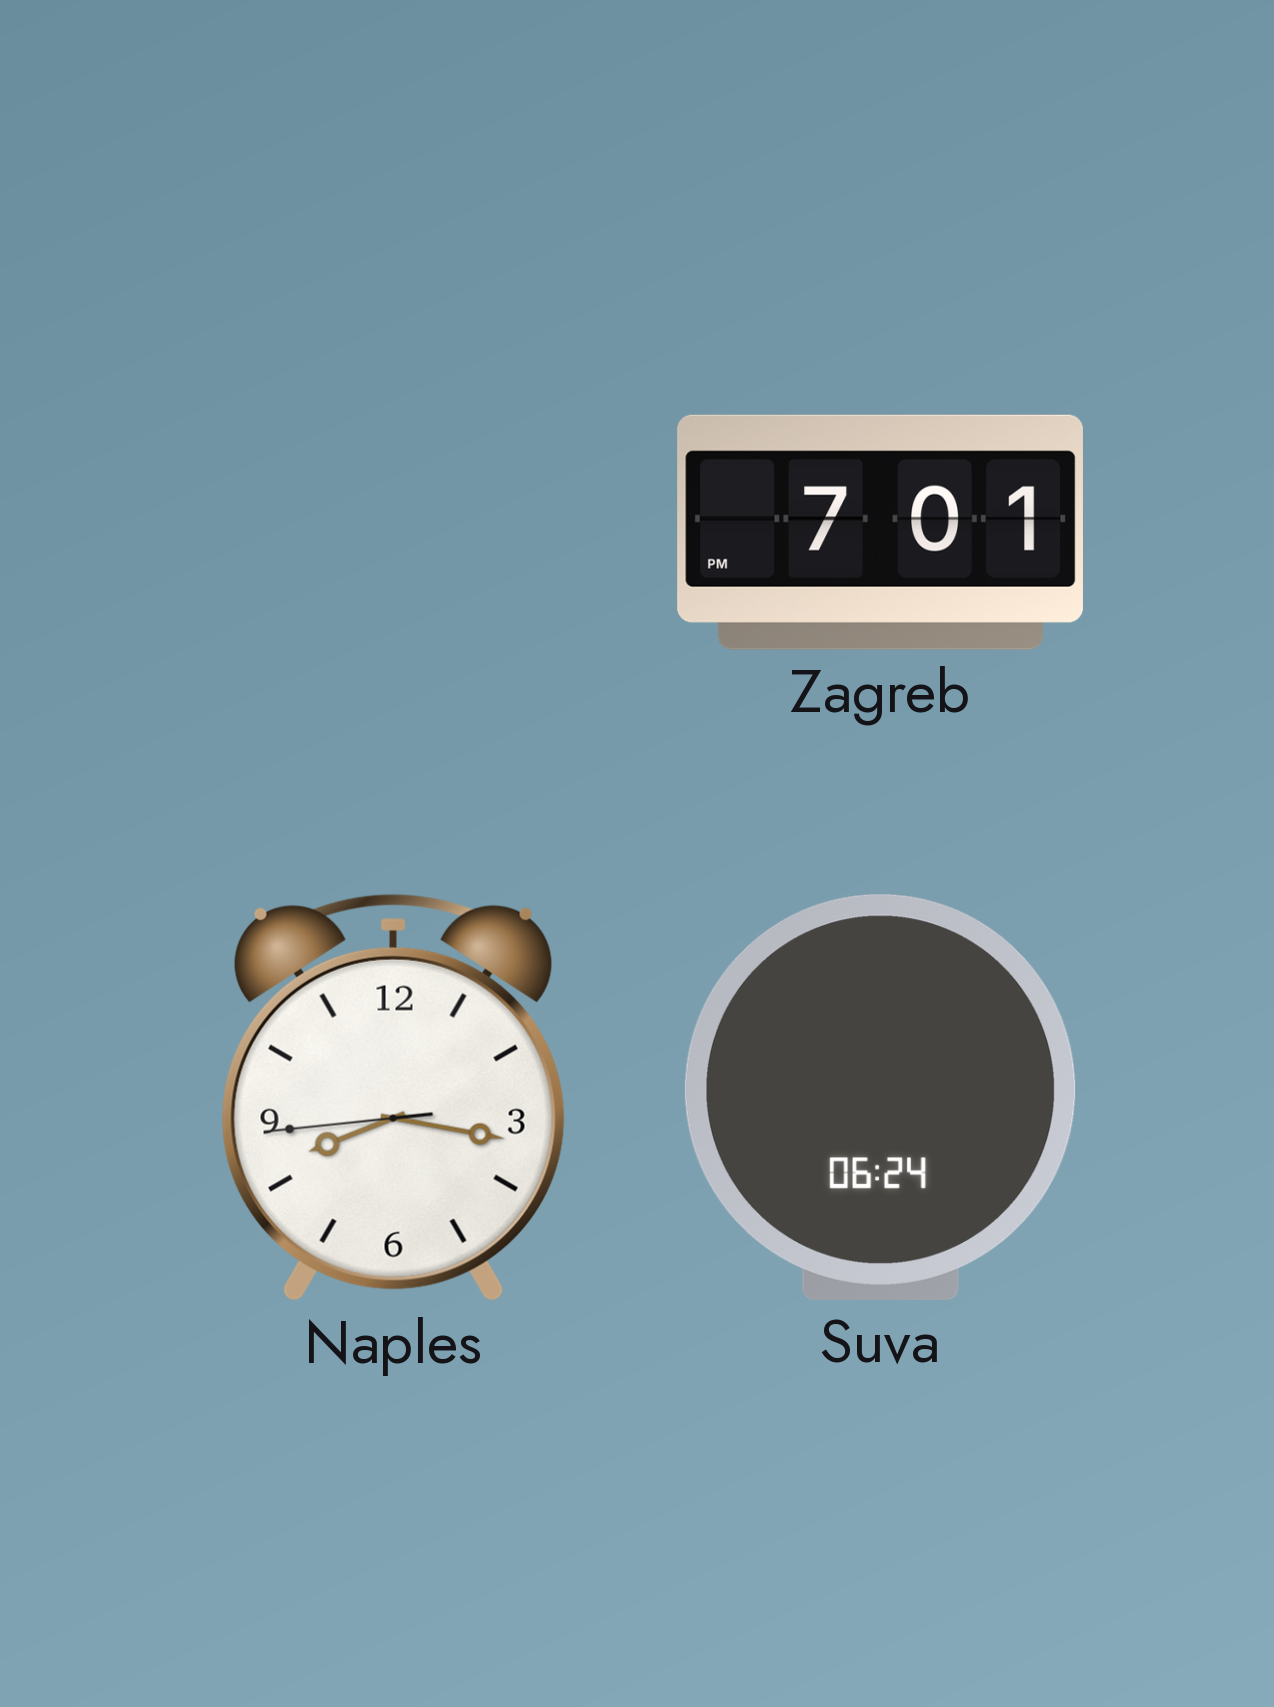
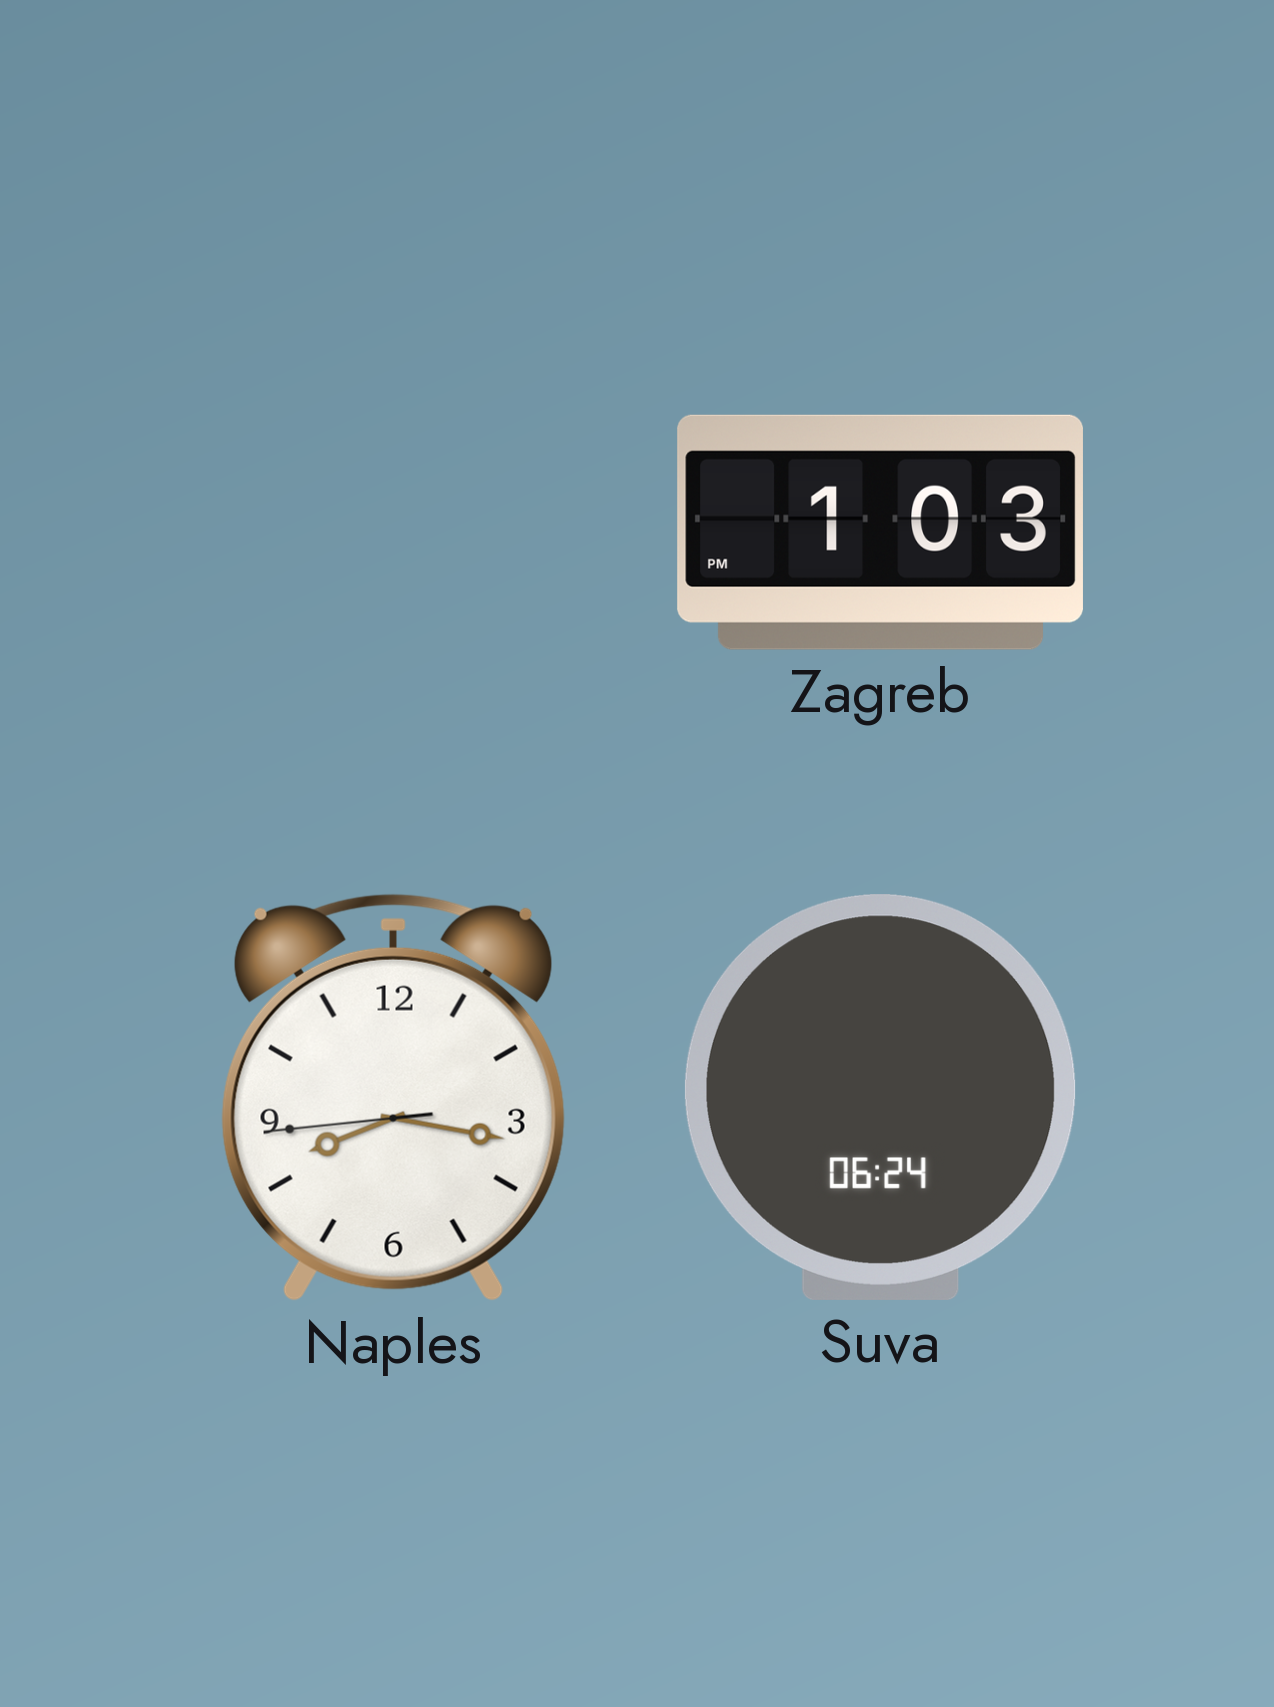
Zagreb: 7:01 -> 1:03 (880, 532)
